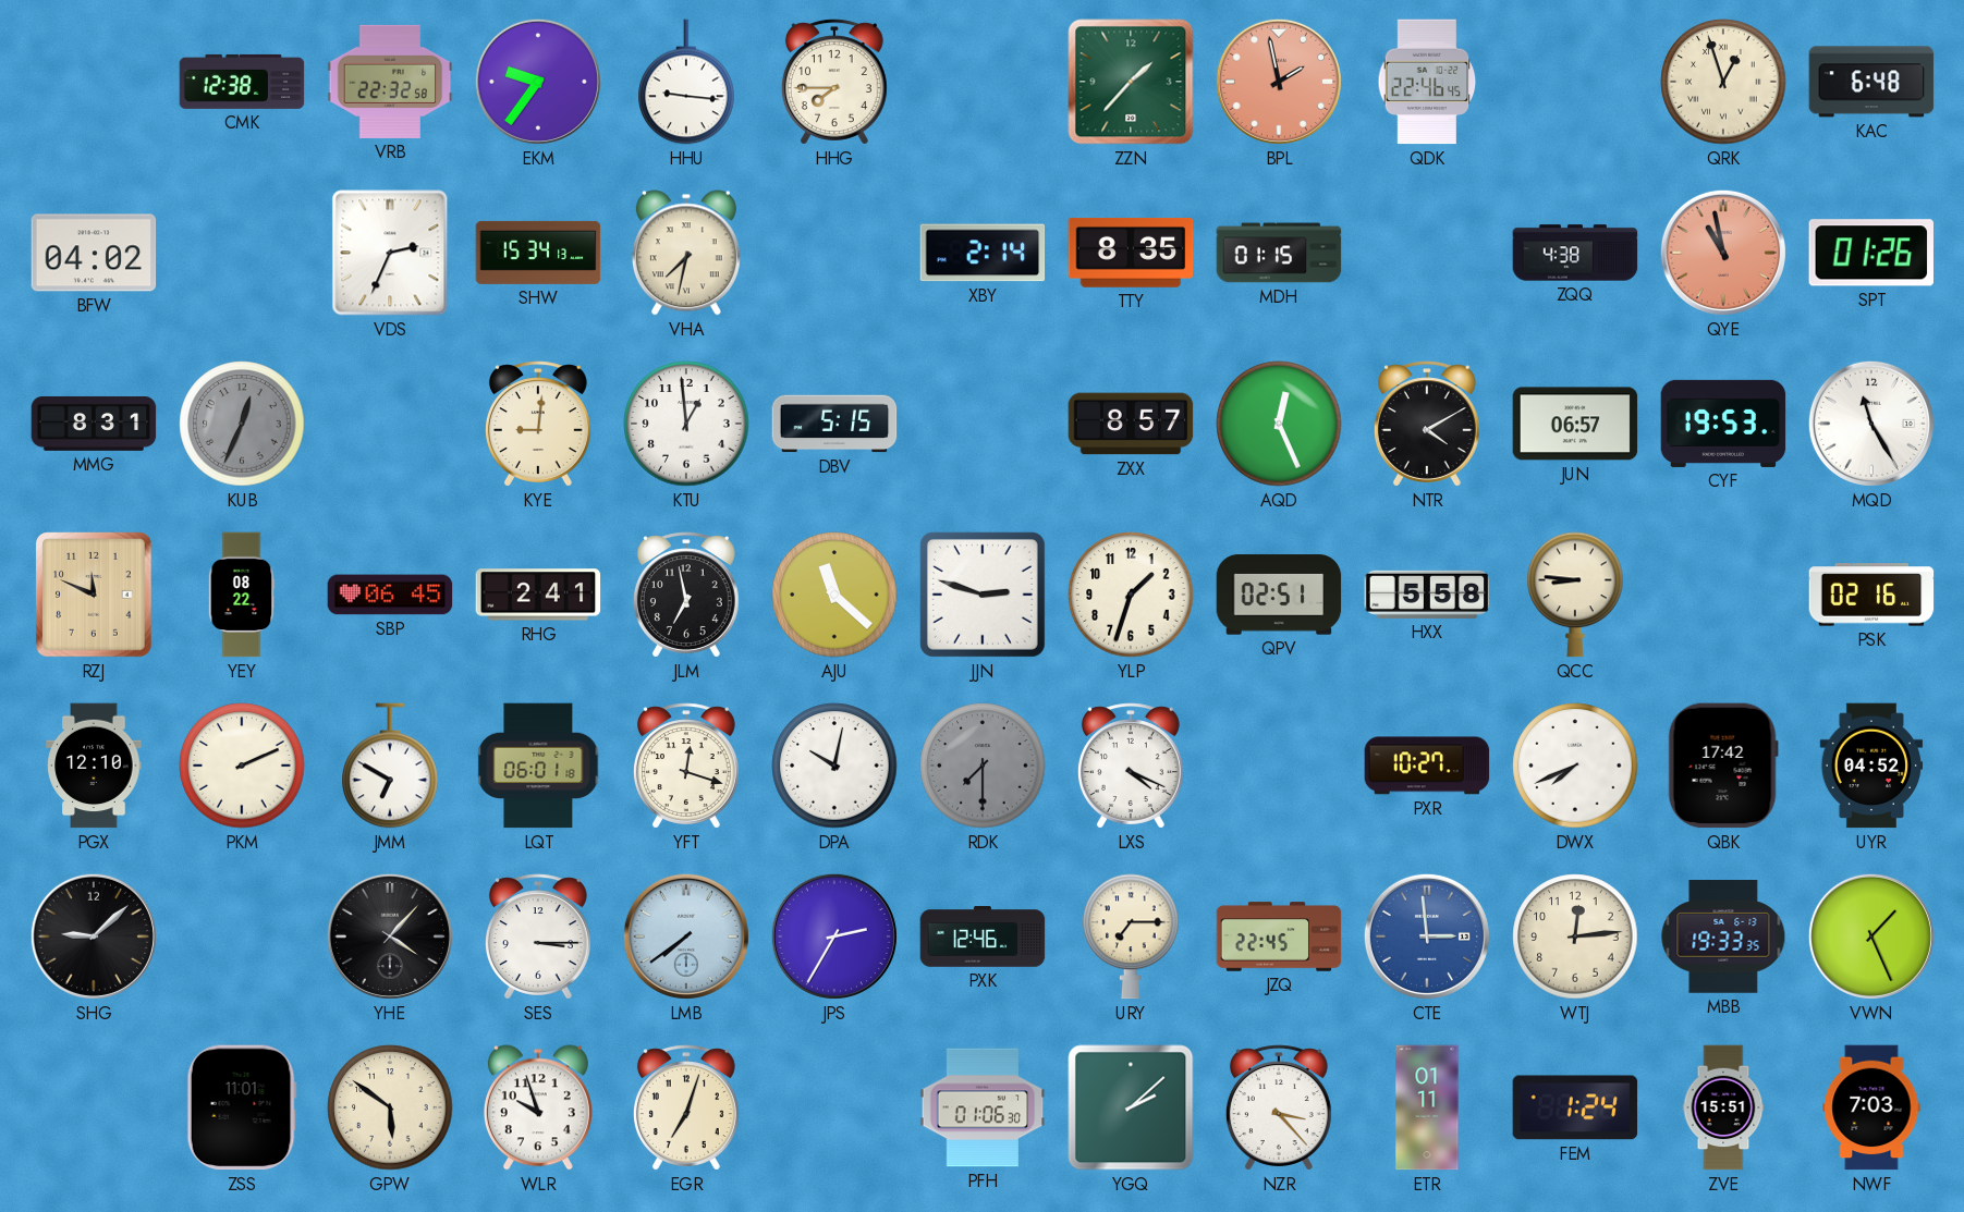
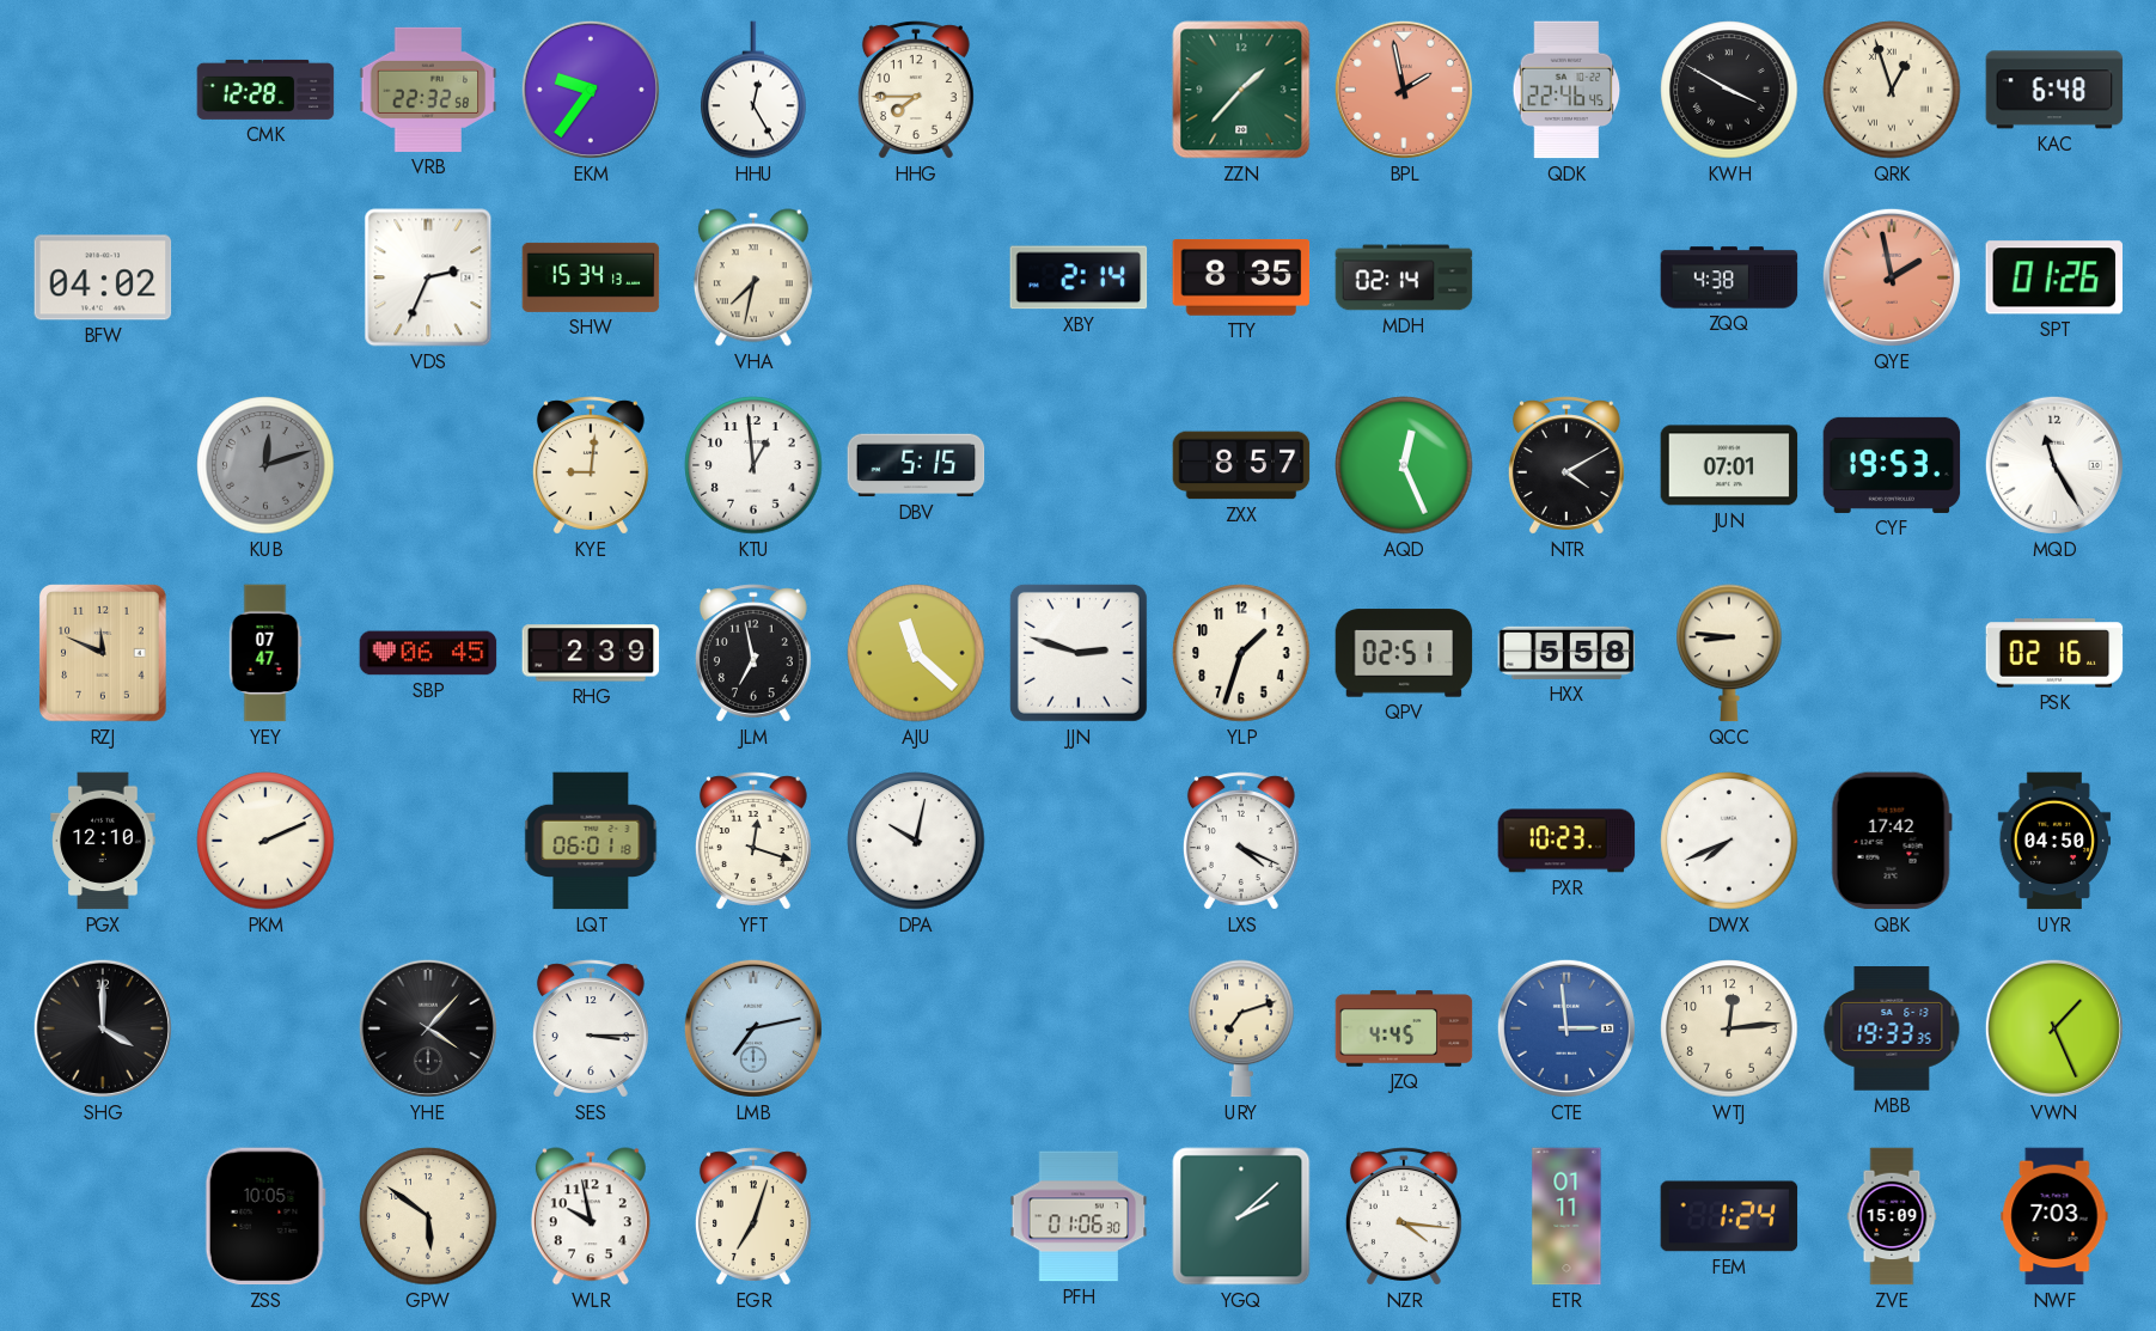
CMK: 12:38 -> 12:28 (265, 90)
HHU: 9:16 -> 12:25 (753, 90)
KWH: none -> 3:50 (1729, 90)
MDH: 01:15 -> 02:14 (1404, 277)
QYE: 10:58 -> 1:58 (1892, 277)
MMG: 8:31 -> none (94, 424)
KUB: 12:34 -> 12:12 (265, 465)
JUN: 06:57 -> 07:01 (1729, 465)
YEY: 08:22 -> 07:47 (265, 653)
RHG: 2:41 -> 2:39 (591, 653)
JMM: 6:50 -> none (390, 766)
RDK: 7:30 -> none (983, 766)
PXR: 10:27 -> 10:23 (1566, 841)
UYR: 04:52 -> 04:50 (2054, 841)
SHG: 9:08 -> 4:00 (103, 1028)
LMB: 7:39 -> 7:13 (753, 1028)
JPS: 2:35 -> none (834, 936)
PXK: 12:46 -> none (983, 936)
URY: 7:15 -> 7:12 (1241, 1028)
JZQ: 22:45 -> 4:45 (1404, 1028)
ZSS: 11:01 -> 10:05 (265, 1216)
WLR: 9:57 -> 9:58 (591, 1216)
NZR: 3:23 -> 4:16 (1404, 1216)
ZVE: 15:51 -> 15:09 (1892, 1216)
